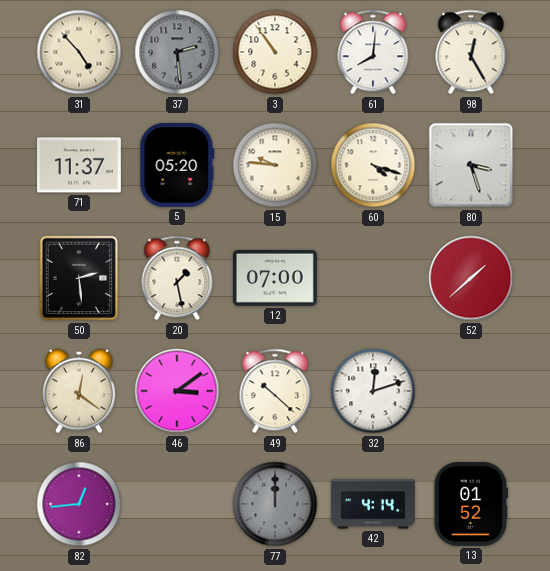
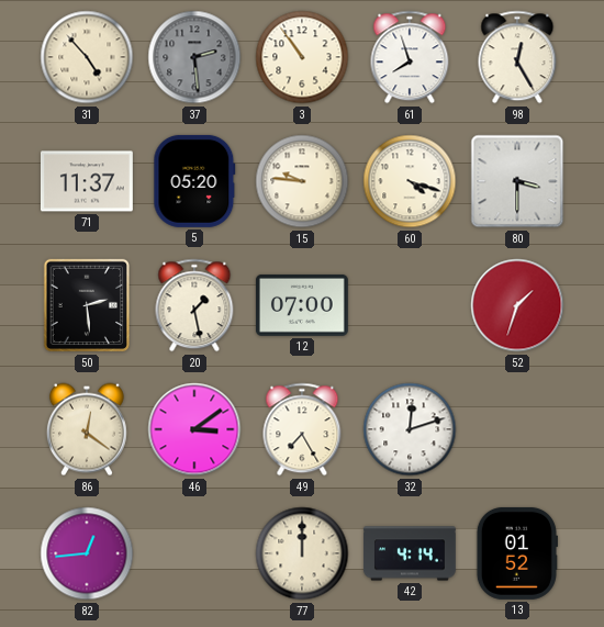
61: 8:01 -> 7:57 (410, 57)
80: 3:27 -> 3:30 (517, 181)
52: 1:38 -> 1:33 (517, 305)
49: 10:22 -> 7:25 (302, 429)
77 dial: grey -> cream (302, 553)
